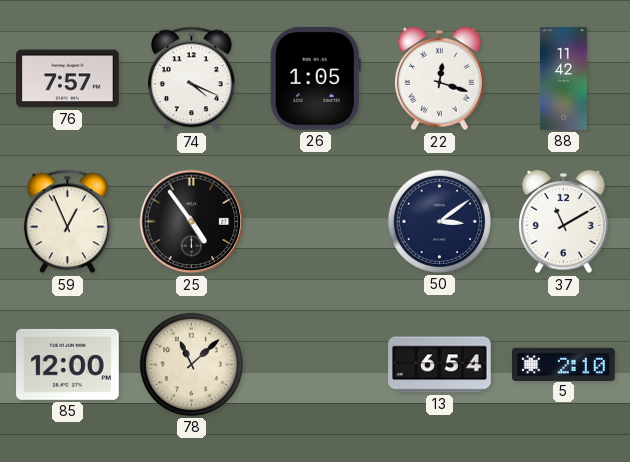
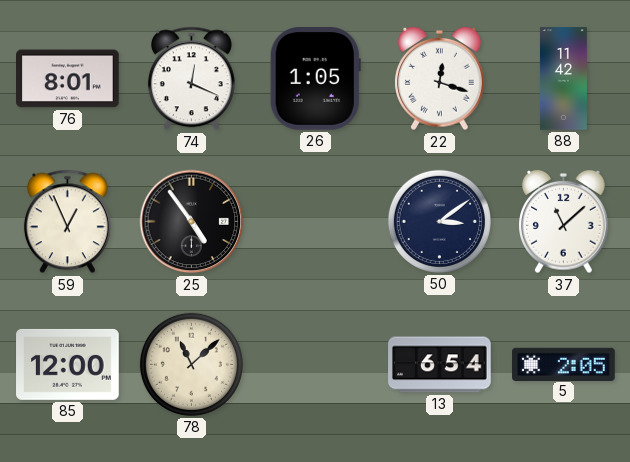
76: 7:57 -> 8:01 (68, 79)
74: 4:19 -> 12:19 (191, 79)
37: 11:10 -> 11:08 (564, 222)
5: 2:10 -> 2:05 (564, 364)
